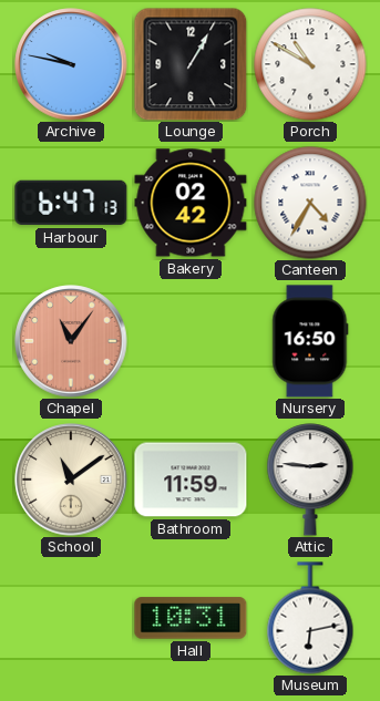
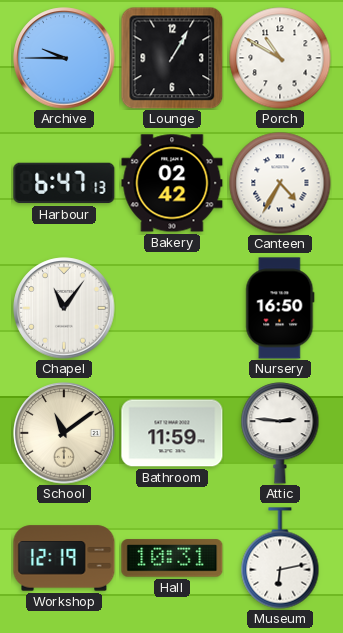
Archive: 9:47 -> 9:45 (64, 58)
Chapel dial: salmon -> white (64, 308)
Workshop: none -> 12:19 (64, 558)
